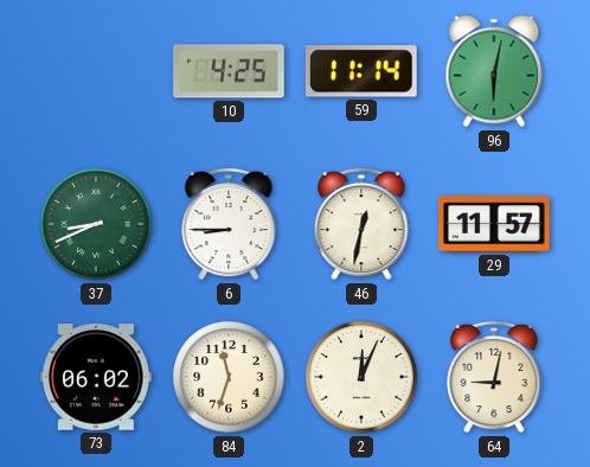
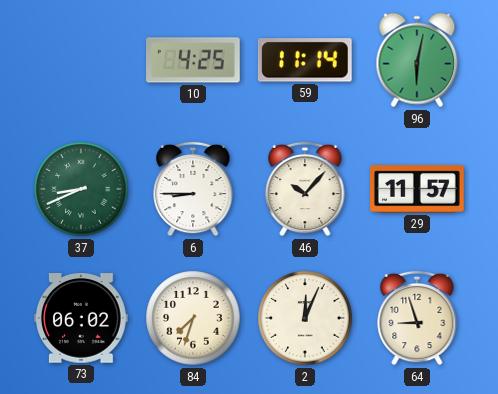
46: 12:32 -> 10:07 (305, 189)
84: 11:33 -> 7:33 (193, 318)
64: 9:02 -> 8:57 (417, 318)
